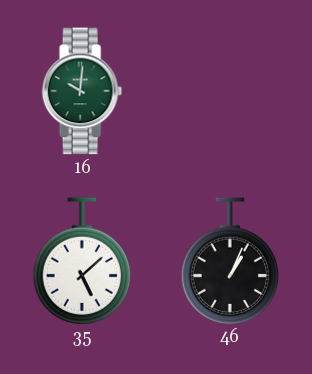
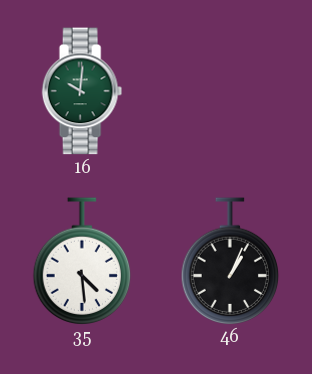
35: 5:08 -> 4:29 (82, 261)
